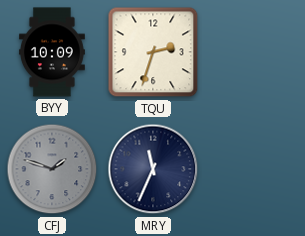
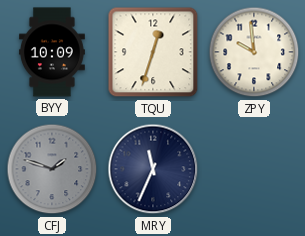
TQU: 2:33 -> 12:33 (153, 52)
ZPY: none -> 9:59 (254, 52)
